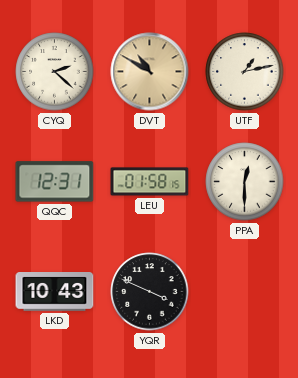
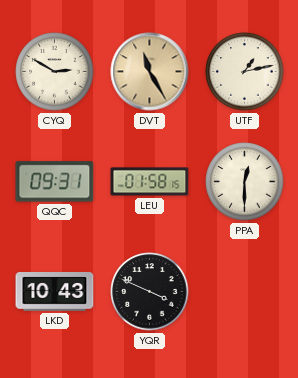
CYQ: 2:22 -> 2:50 (55, 72)
DVT: 10:50 -> 11:25 (150, 72)
QQC: 12:31 -> 09:31 (55, 182)
